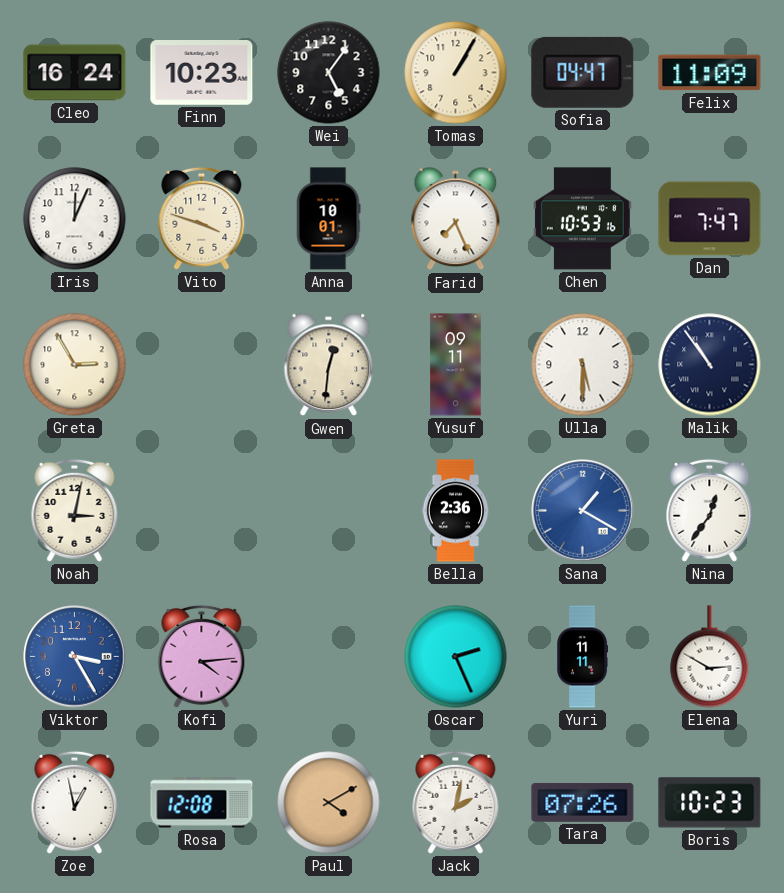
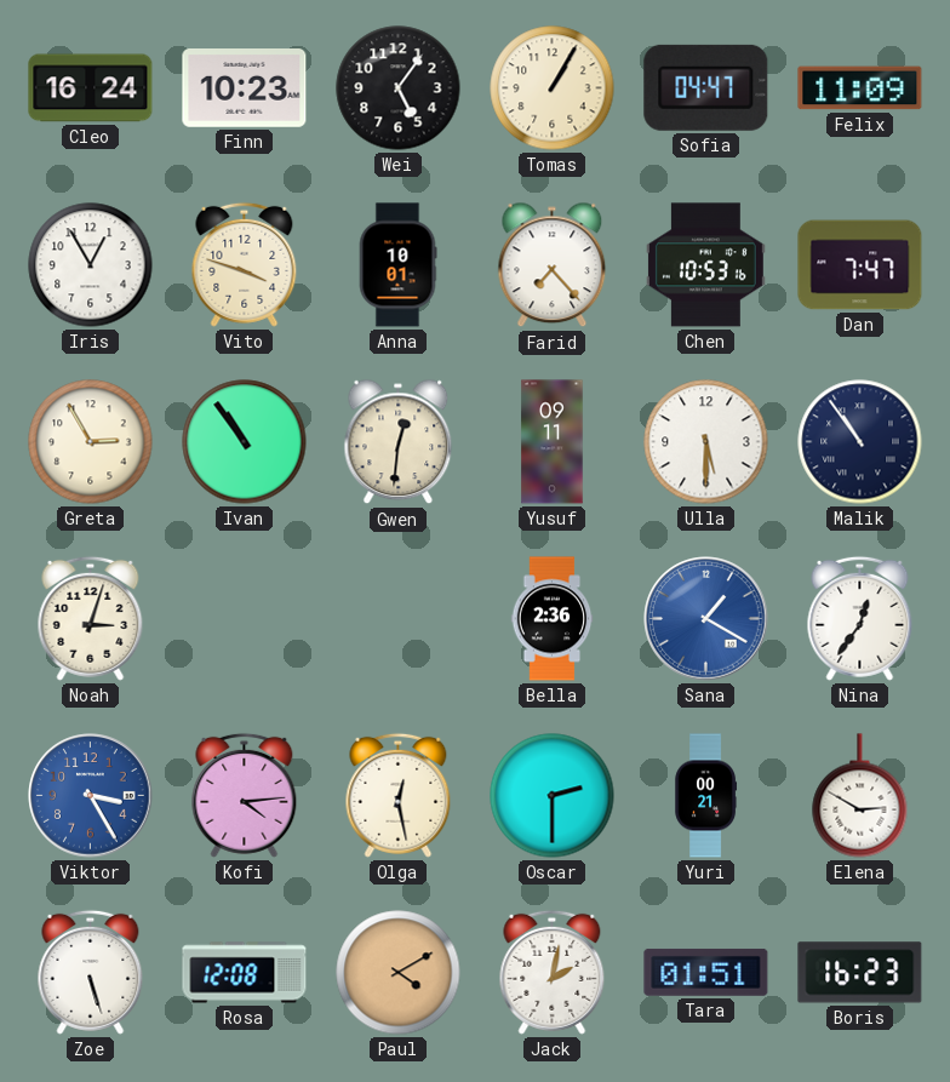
Iris: 12:04 -> 12:55 (91, 265)
Farid: 7:26 -> 7:23 (553, 265)
Ivan: none -> 10:54 (245, 442)
Noah: 3:02 -> 3:03 (91, 618)
Olga: none -> 12:28 (399, 795)
Oscar: 2:26 -> 2:30 (553, 796)
Yuri: 11:11 -> 00:21 (706, 796)
Zoe: 12:58 -> 5:27 (91, 972)
Tara: 07:26 -> 01:51 (706, 972)
Boris: 10:23 -> 16:23 (860, 973)
